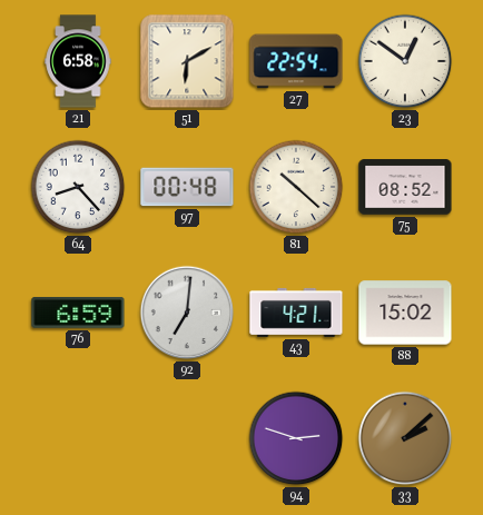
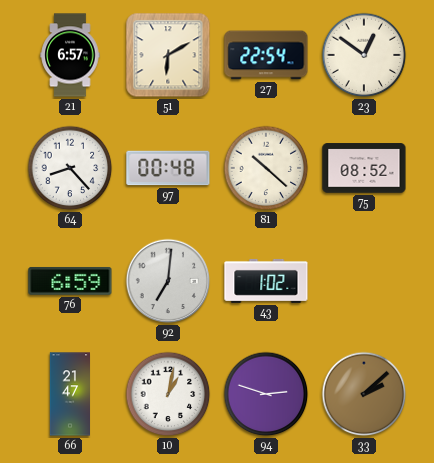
21: 6:58 -> 6:57 (70, 55)
43: 4:21 -> 1:02 (266, 281)
88: 15:02 -> none (405, 313)
66: none -> 21:47 (69, 394)
10: none -> 1:02 (168, 394)
